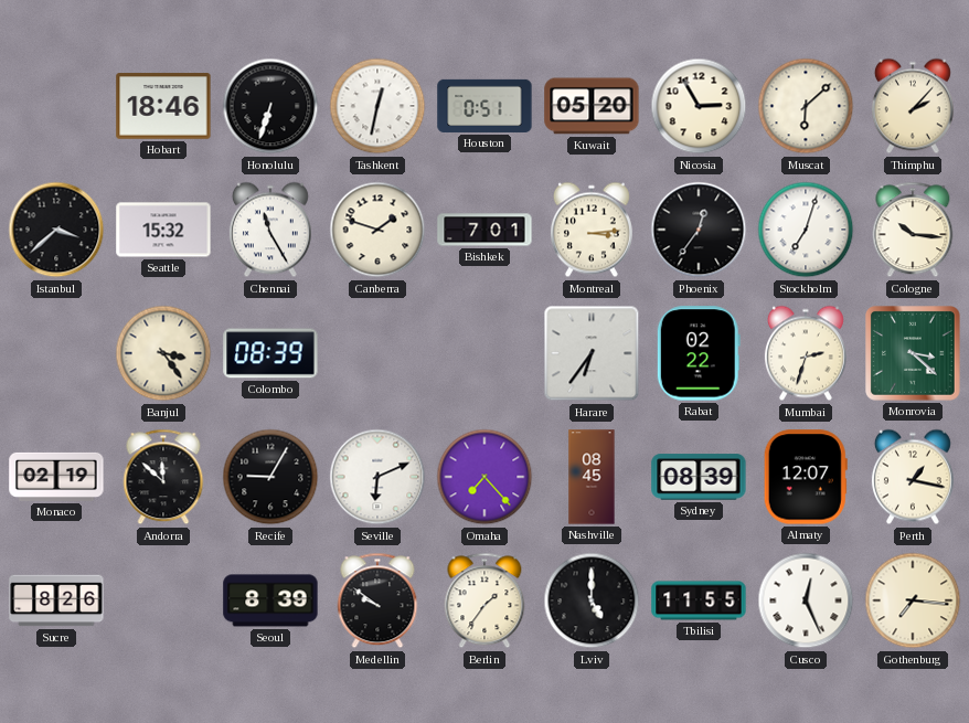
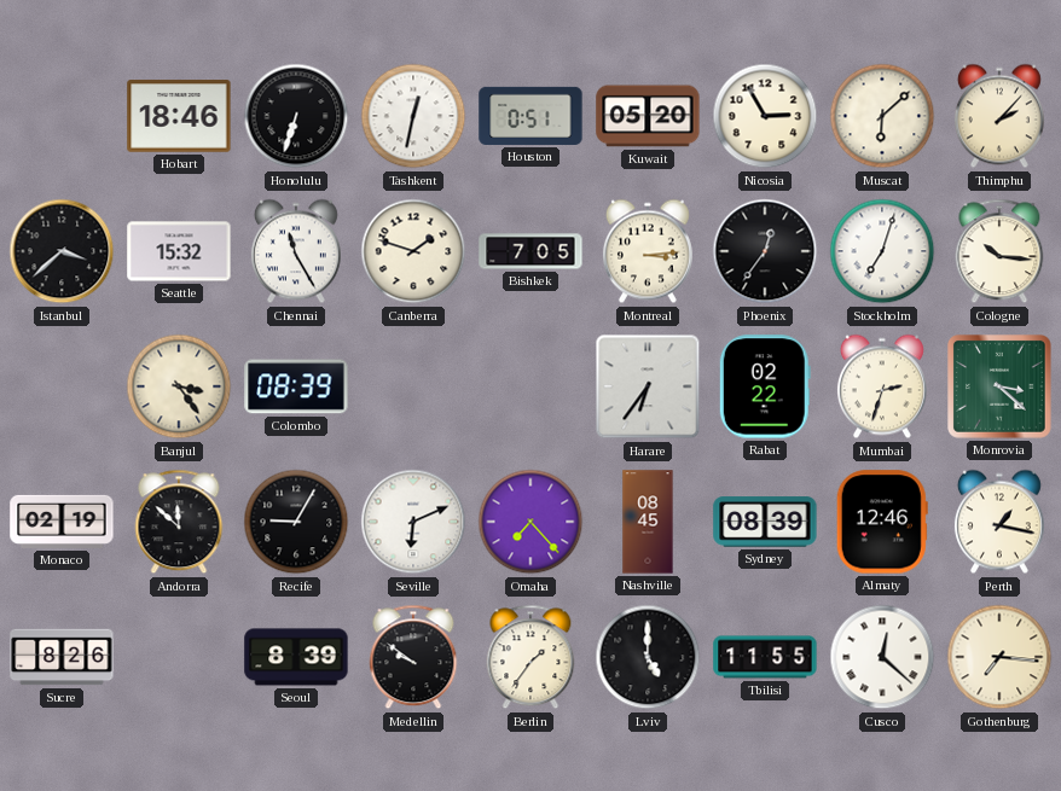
Bishkek: 7:01 -> 7:05 (530, 251)
Almaty: 12:07 -> 12:46 (882, 522)
Cusco: 12:26 -> 12:22 (882, 657)
